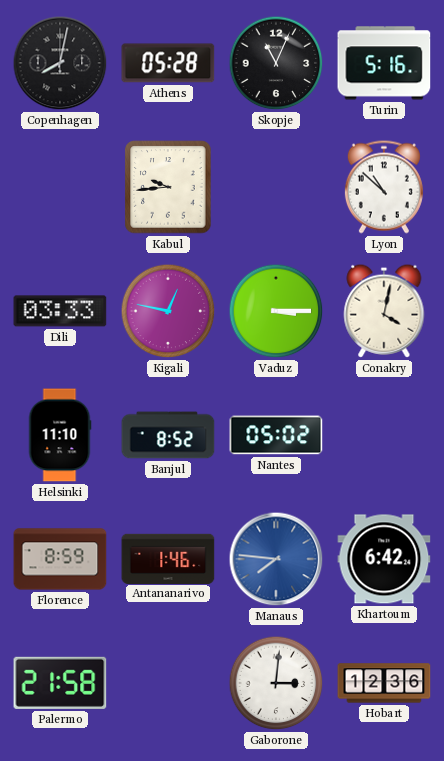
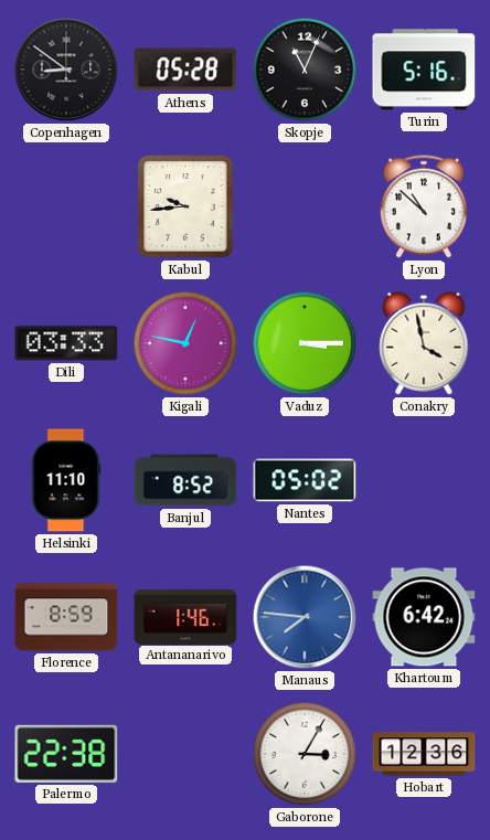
Copenhagen: 8:02 -> 8:51 (66, 70)
Conakry: 4:02 -> 3:58 (424, 343)
Palermo: 21:58 -> 22:38 (66, 754)
Gaborone: 3:01 -> 3:05 (305, 754)
